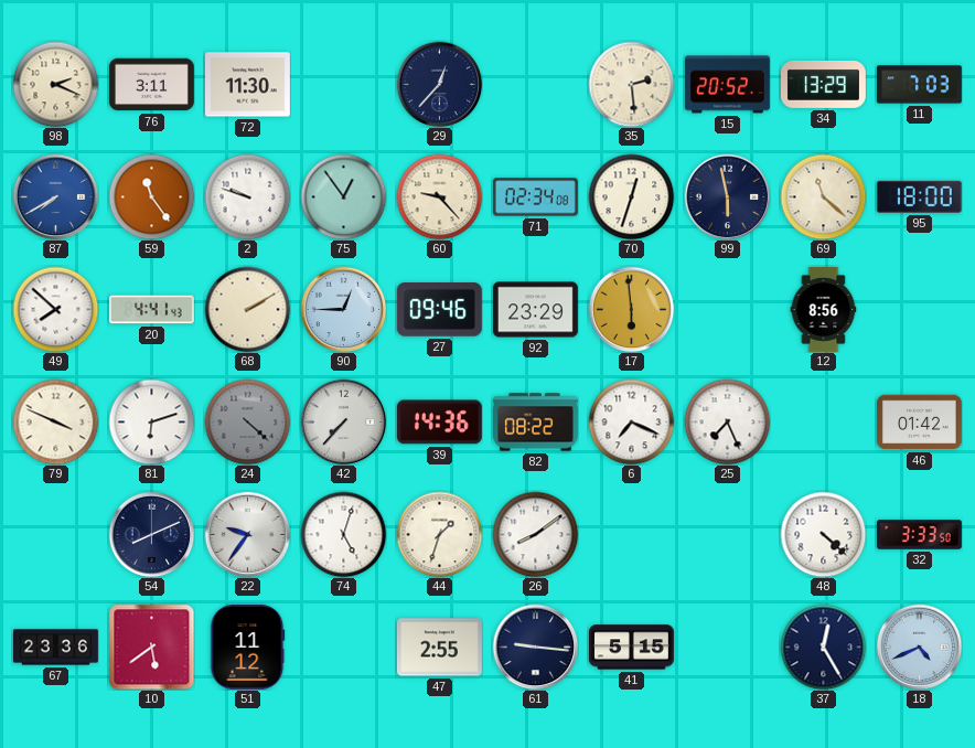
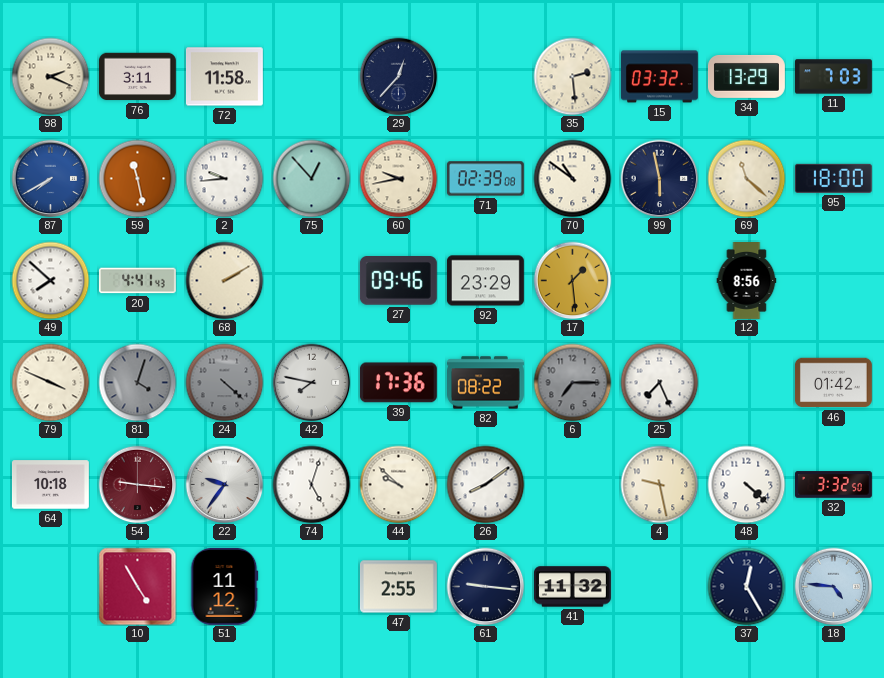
72: 11:30 -> 11:58 (224, 77)
15: 20:52 -> 03:32 (659, 77)
59: 11:24 -> 11:28 (137, 178)
2: 9:48 -> 9:44 (224, 178)
75: 12:54 -> 12:53 (311, 178)
60: 9:23 -> 9:43 (398, 178)
71: 02:34 -> 02:39 (485, 179)
70: 12:33 -> 10:51 (572, 178)
90: 12:45 -> none (343, 309)
17: 5:59 -> 1:29 (572, 280)
81: 6:12 -> 4:03 (137, 382)
81 dial: white -> grey (137, 382)
42: 7:37 -> 7:47 (311, 382)
39: 14:36 -> 17:36 (398, 383)
6: 7:19 -> 7:15 (572, 382)
6 dial: white -> grey (572, 382)
64: none -> 10:18 (50, 485)
54: 8:11 -> 9:16 (137, 484)
54 dial: navy -> burgundy (137, 484)
44: 1:33 -> 9:52 (398, 484)
4: none -> 9:28 (659, 484)
32: 3:33 -> 3:32 (834, 485)
67: 23:36 -> none (56, 648)
10: 5:39 -> 4:55 (137, 586)
41: 5:15 -> 11:32 (573, 587)
18: 4:41 -> 4:46 (833, 586)
